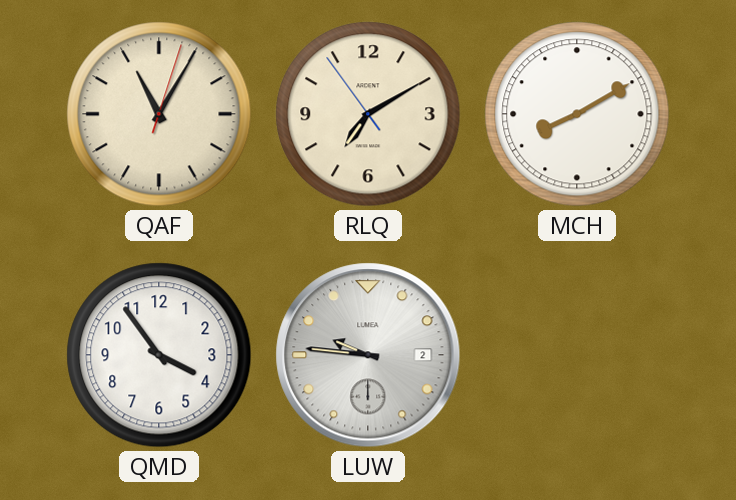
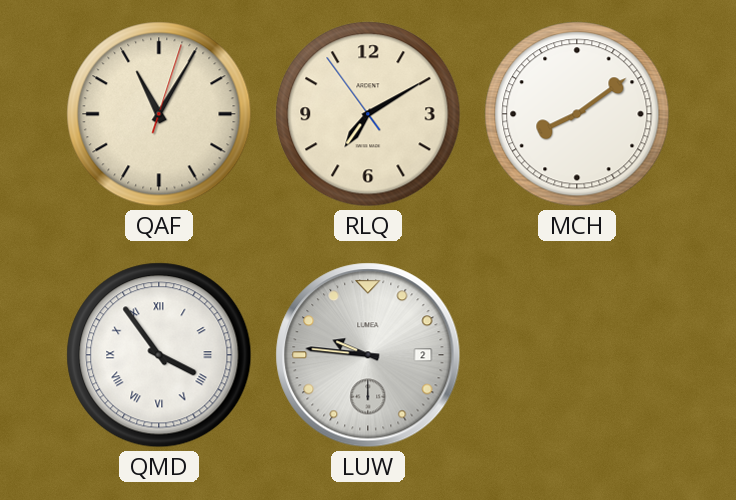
MCH: 8:10 -> 8:09 (577, 114)
QMD numerals: Arabic -> Roman (159, 355)
